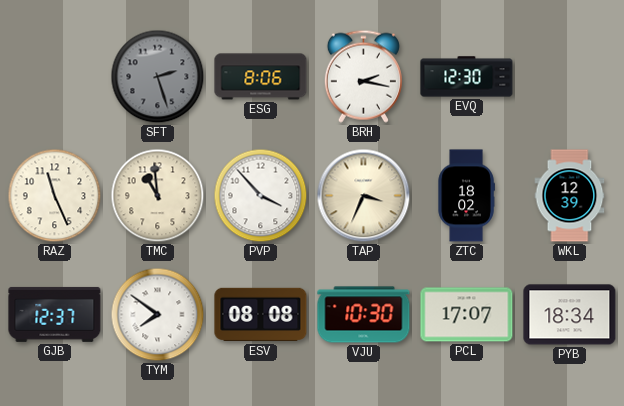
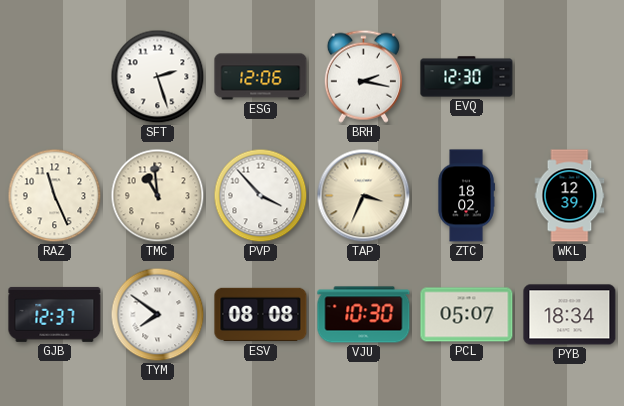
SFT dial: grey -> white (158, 77)
ESG: 8:06 -> 12:06 (261, 77)
PCL: 17:07 -> 05:07 (467, 315)
